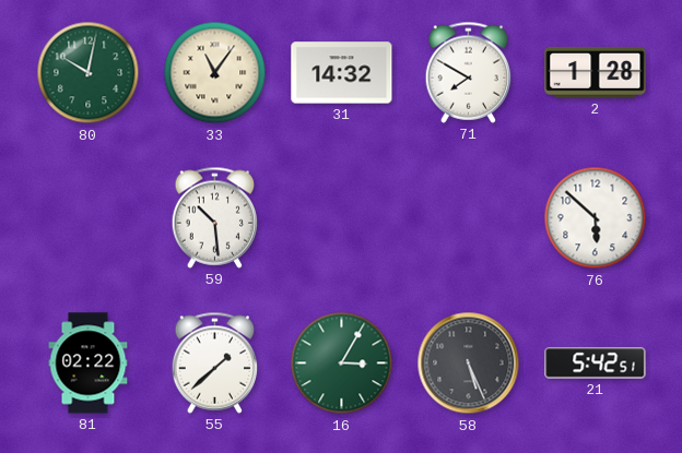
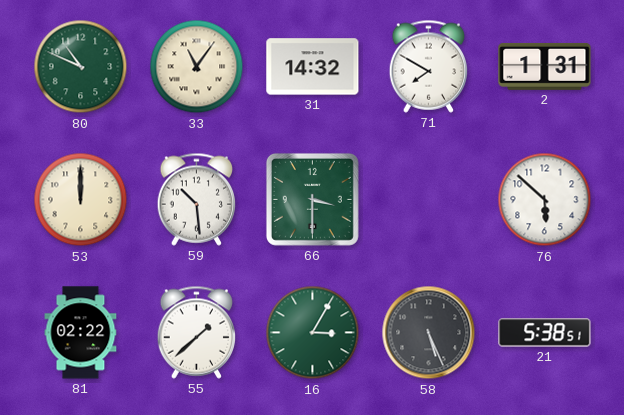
80: 10:02 -> 10:49 (81, 67)
2: 1:28 -> 1:31 (545, 66)
53: none -> 12:00 (81, 200)
66: none -> 3:30 (312, 199)
21: 5:42 -> 5:38 (545, 333)
